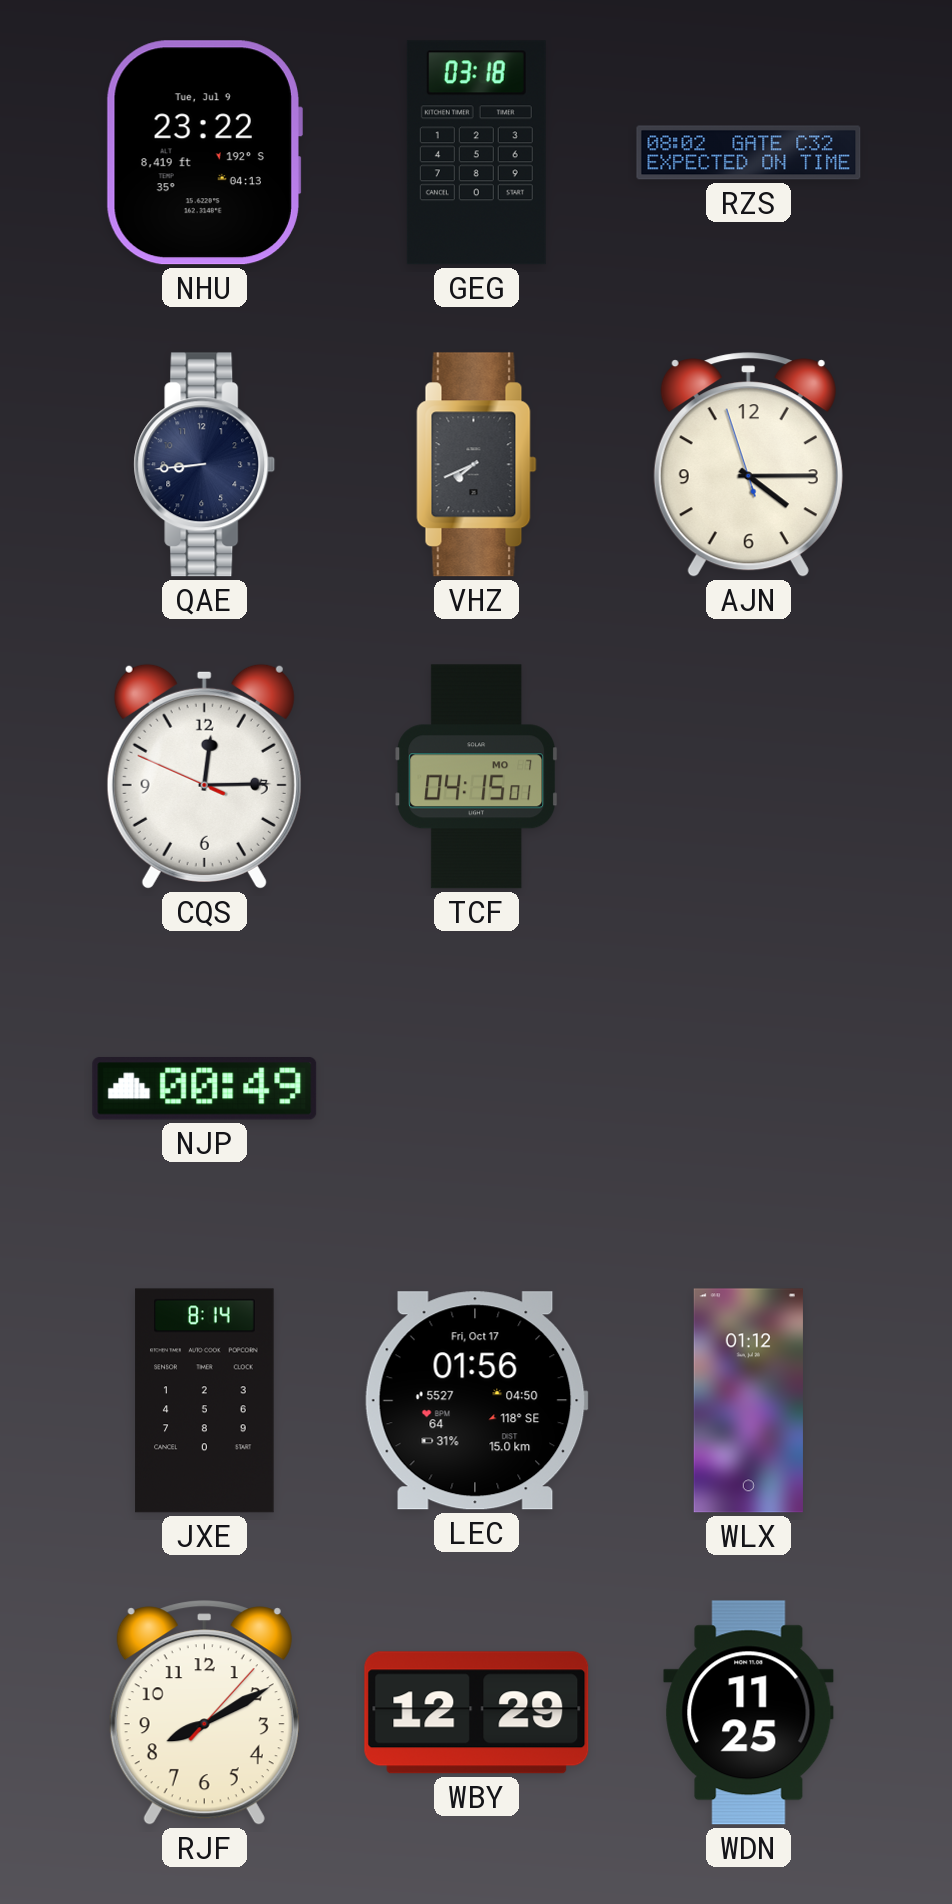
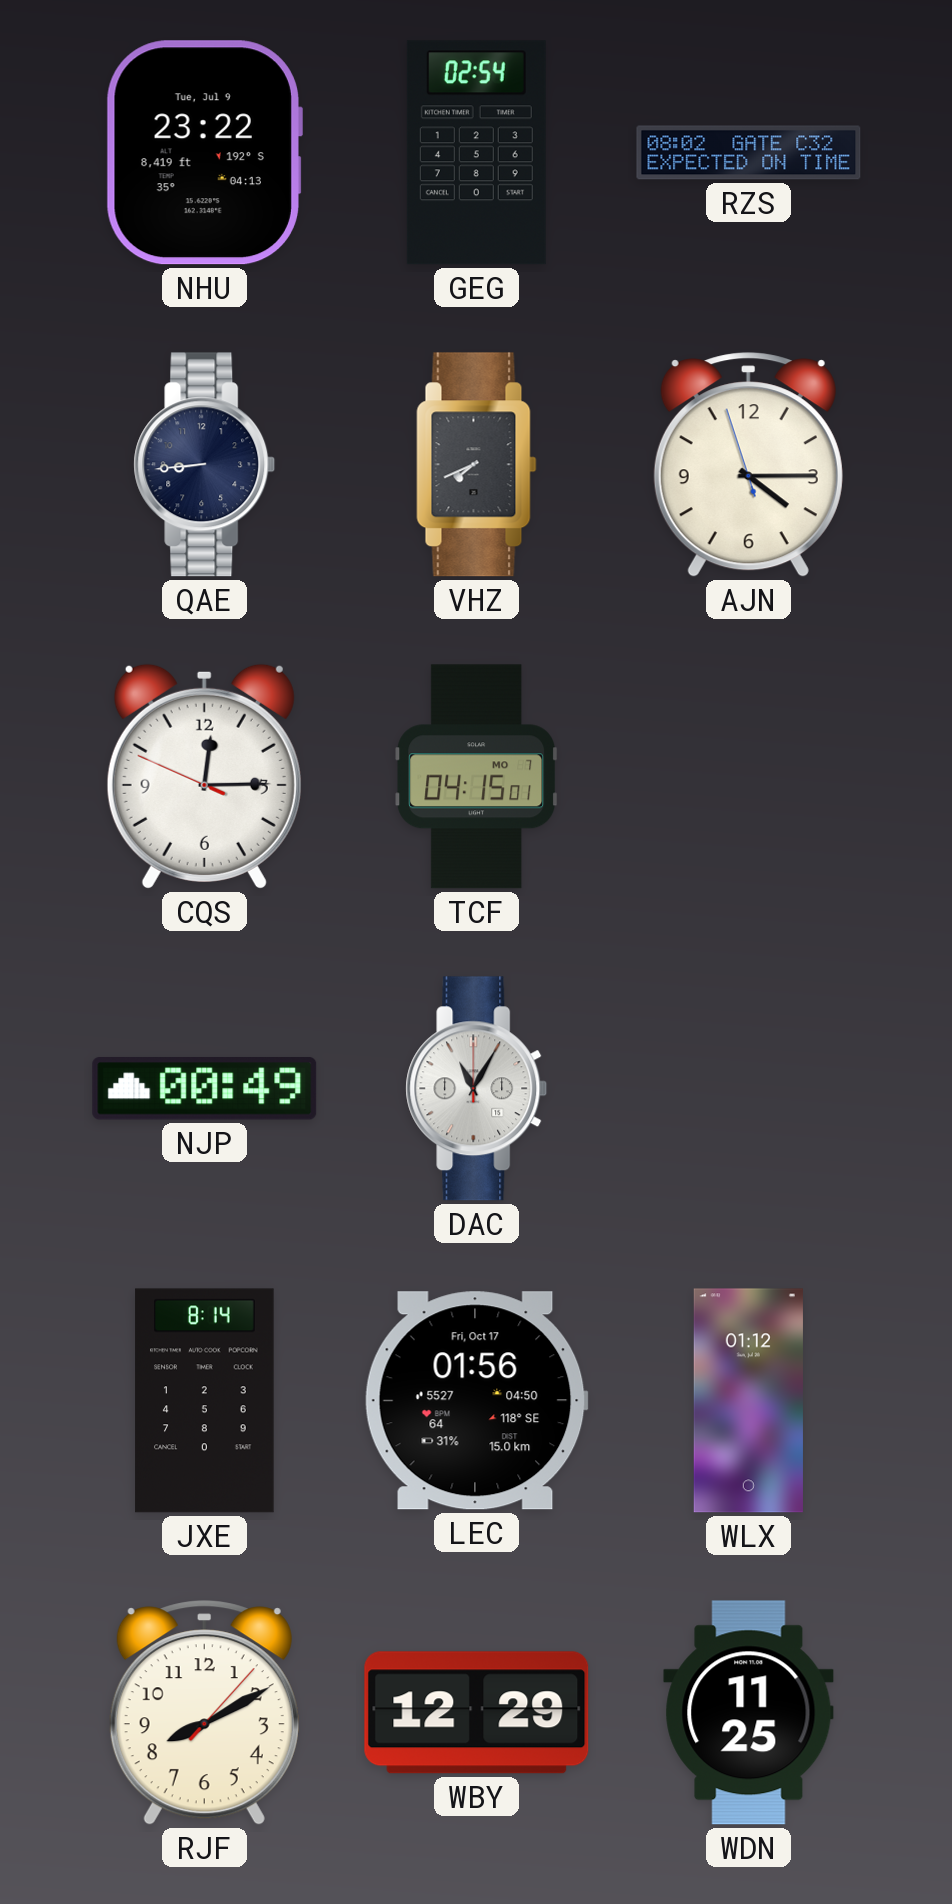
GEG: 03:18 -> 02:54 (476, 153)
DAC: none -> 11:05 (477, 1089)
